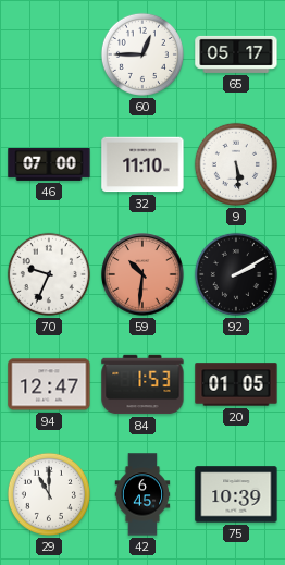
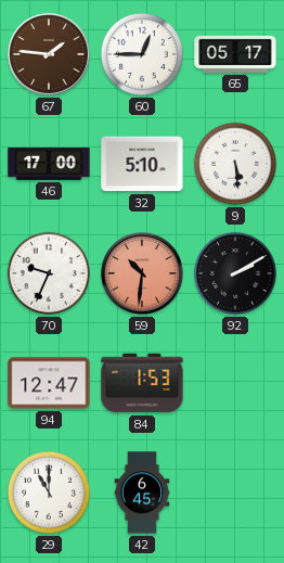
67: none -> 1:46 (49, 54)
46: 07:00 -> 17:00 (49, 164)
32: 11:10 -> 5:10 (142, 164)
20: 01:05 -> none (236, 384)
75: 10:39 -> none (236, 494)
